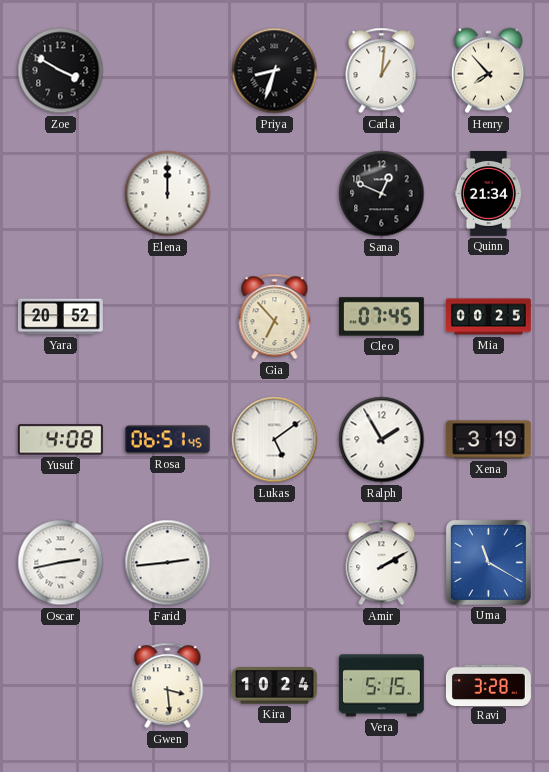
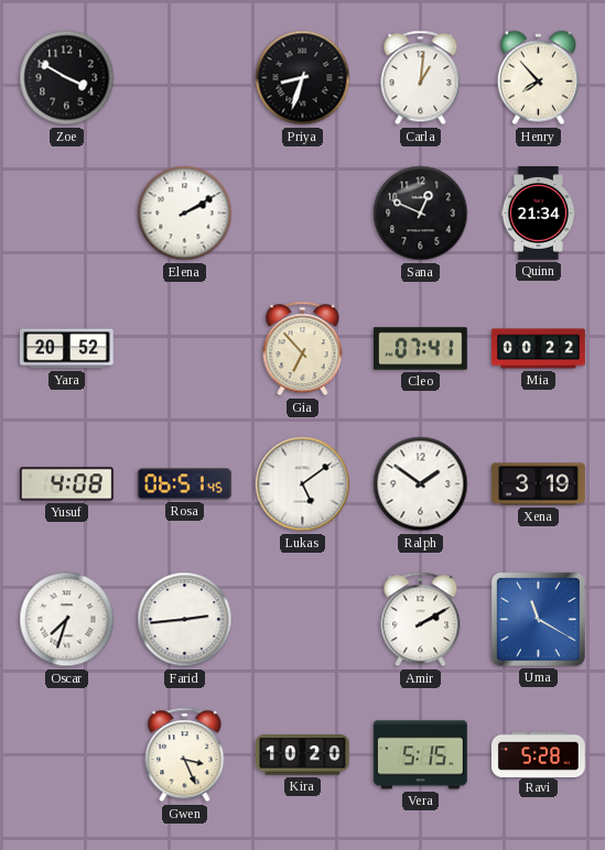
Elena: 12:00 -> 2:10 (185, 214)
Cleo: 07:45 -> 07:41 (420, 349)
Mia: 00:25 -> 00:22 (539, 349)
Ralph: 1:55 -> 1:51 (421, 484)
Oscar: 2:43 -> 7:33 (67, 620)
Gwen: 3:29 -> 3:26 (185, 755)
Kira: 10:24 -> 10:20 (302, 755)
Ravi: 3:28 -> 5:28 (538, 754)
